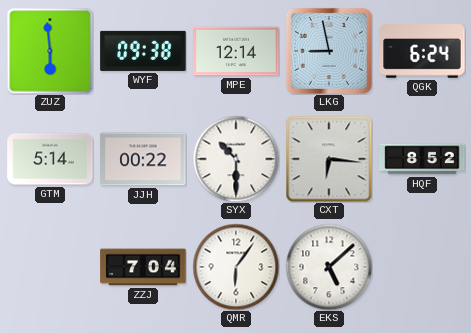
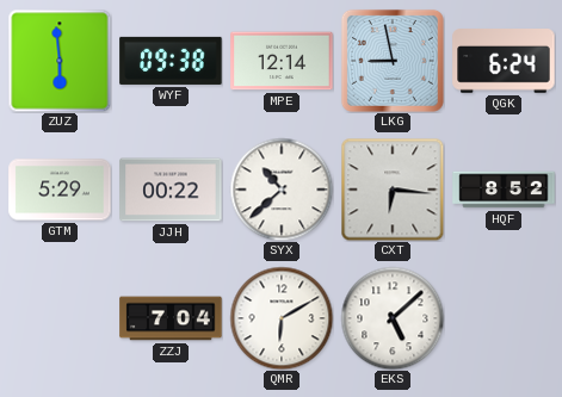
GTM: 5:14 -> 5:29 (60, 190)
SYX: 10:30 -> 10:38 (282, 190)
QMR: 6:06 -> 6:10 (282, 318)
